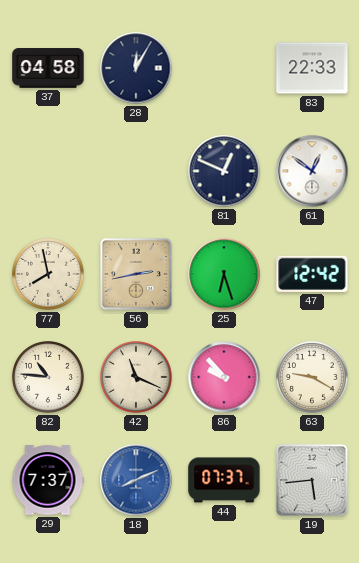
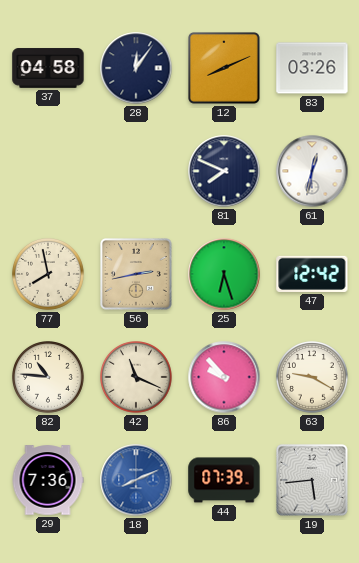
28: 12:05 -> 12:06 (136, 68)
12: none -> 8:11 (225, 69)
83: 22:33 -> 03:26 (312, 68)
81: 12:49 -> 7:49 (224, 171)
61: 12:51 -> 12:32 (312, 171)
29: 7:37 -> 7:36 (48, 480)
44: 07:37 -> 07:39 (224, 480)
